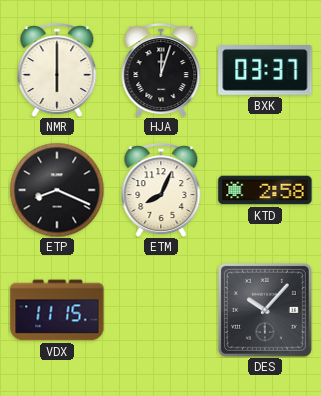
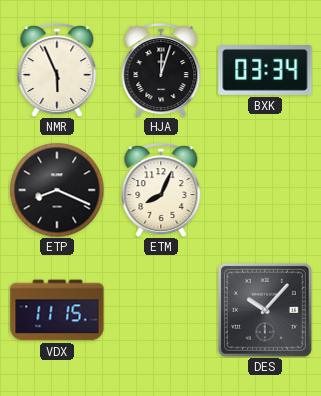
NMR: 6:00 -> 5:56 (57, 70)
BXK: 03:37 -> 03:34 (265, 71)
KTD: 2:58 -> none (265, 190)
